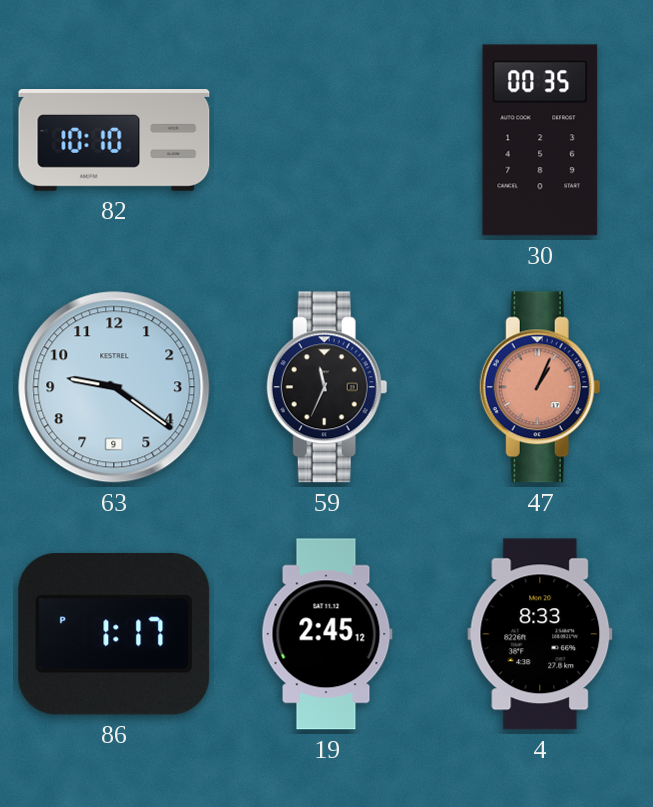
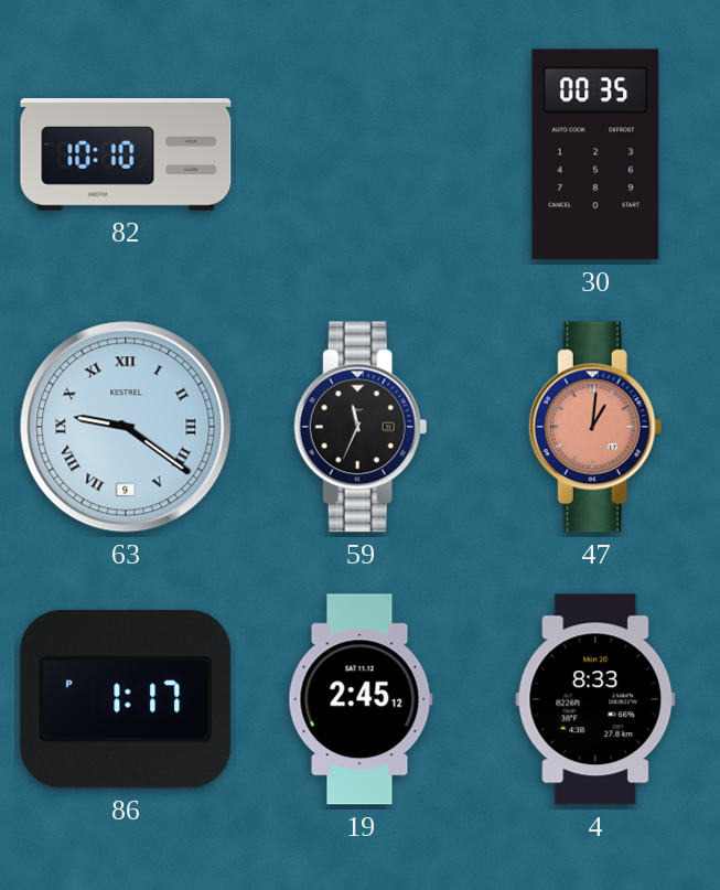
63 numerals: Arabic -> Roman (126, 427)
47: 1:04 -> 1:01 (595, 427)
